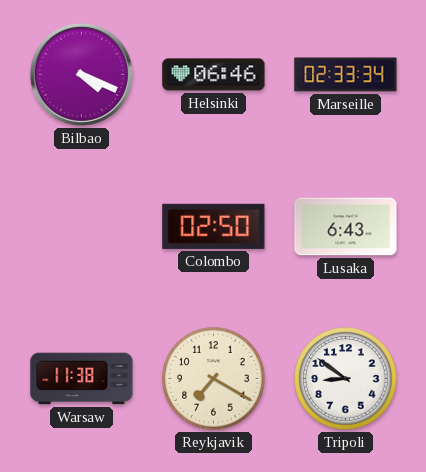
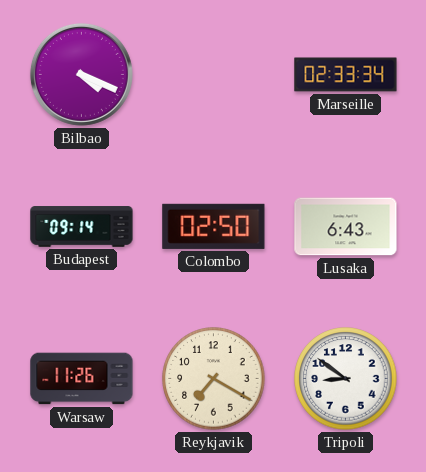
Helsinki: 06:46 -> none (214, 75)
Budapest: none -> 09:14 (82, 227)
Warsaw: 11:38 -> 11:26 (82, 379)
